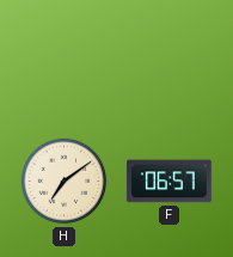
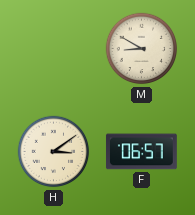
M: none -> 8:50 (142, 49)
H: 7:09 -> 3:09 (54, 152)
